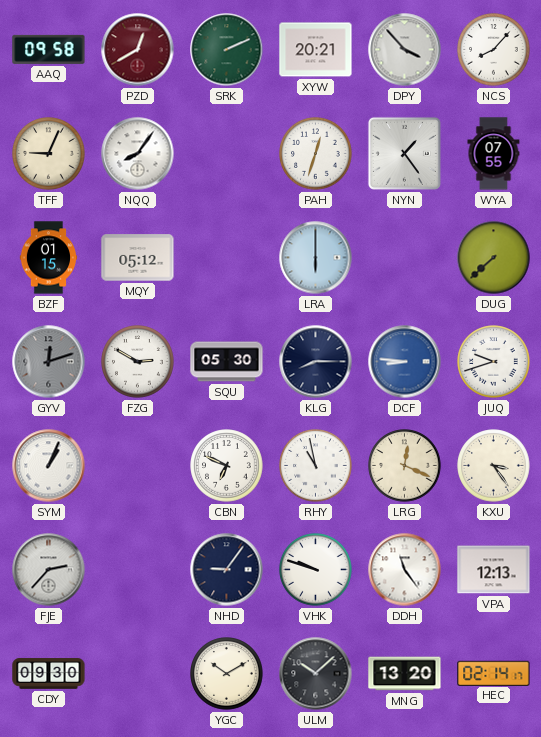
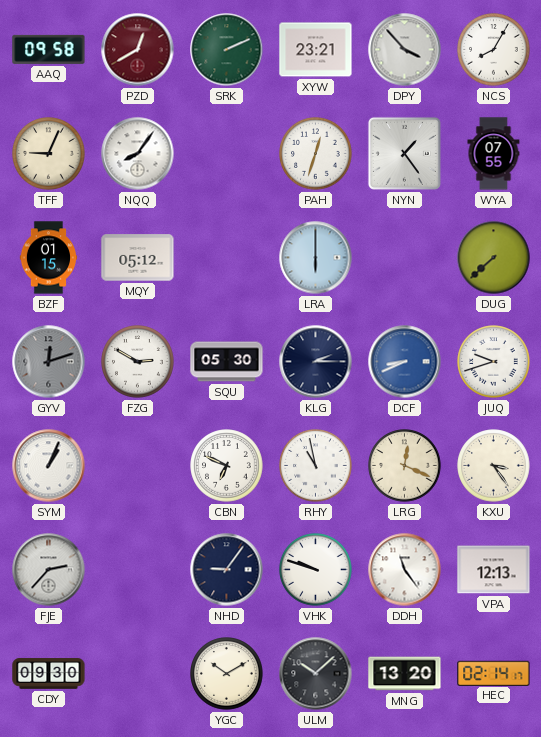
XYW: 20:21 -> 23:21 (316, 50)
NCS: 8:07 -> 8:05 (494, 50)
KLG: 8:15 -> 2:15 (316, 362)
DCF: 8:46 -> 8:41 (405, 362)
